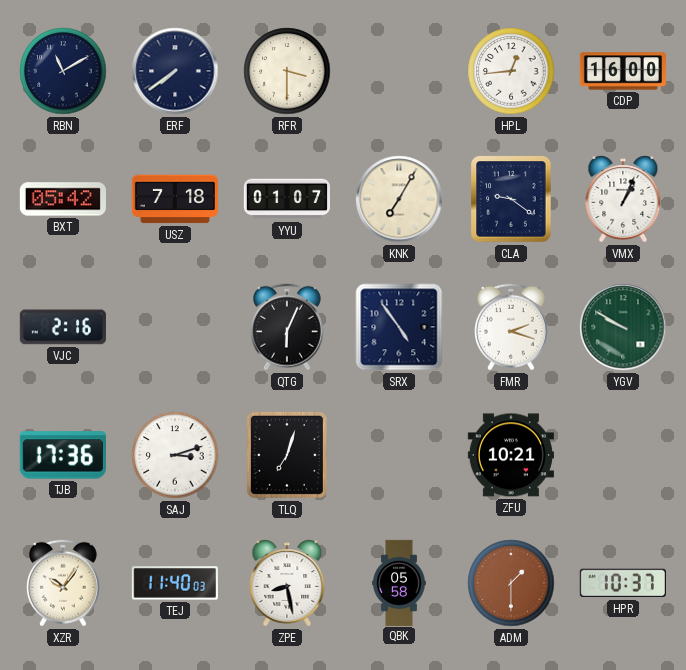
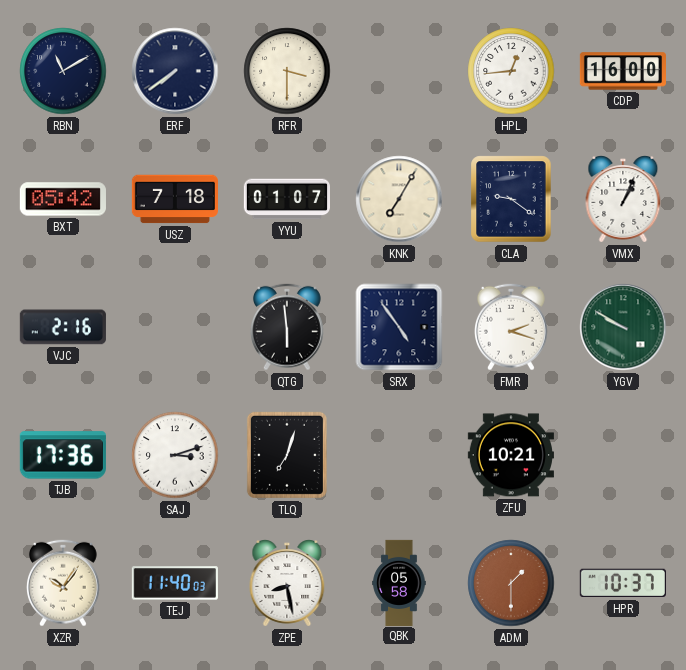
QTG: 6:04 -> 5:59 (288, 327)
